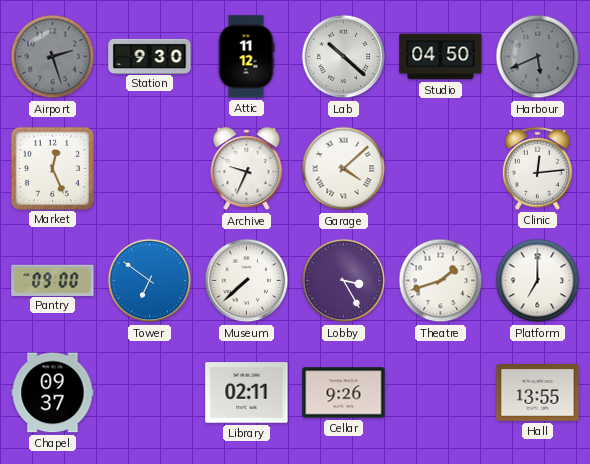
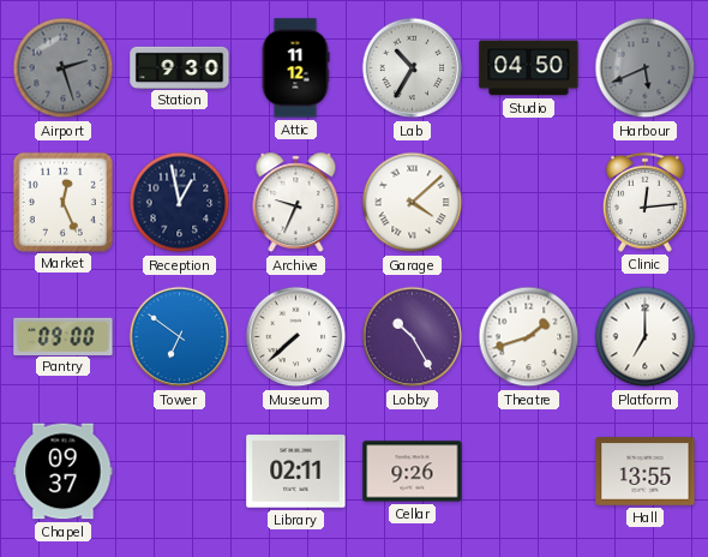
Lab: 10:22 -> 10:35 (413, 68)
Reception: none -> 12:58 (180, 203)
Lobby: 3:25 -> 10:25 (413, 337)
